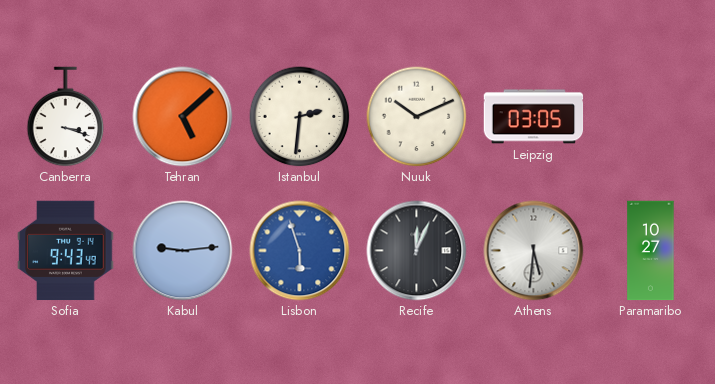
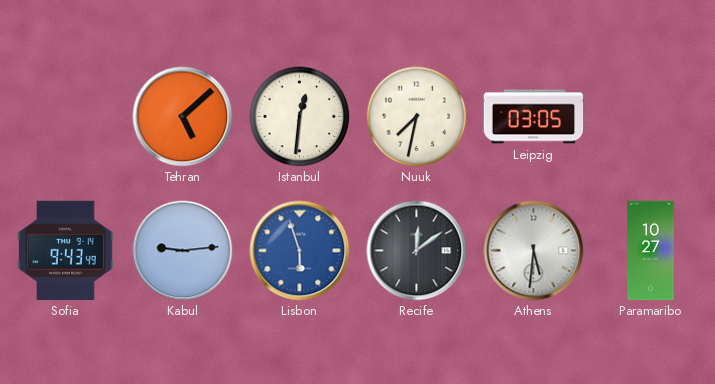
Canberra: 3:18 -> none (66, 117)
Istanbul: 2:31 -> 12:31 (300, 117)
Nuuk: 10:11 -> 7:32 (417, 117)
Recife: 12:04 -> 12:09 (417, 251)
